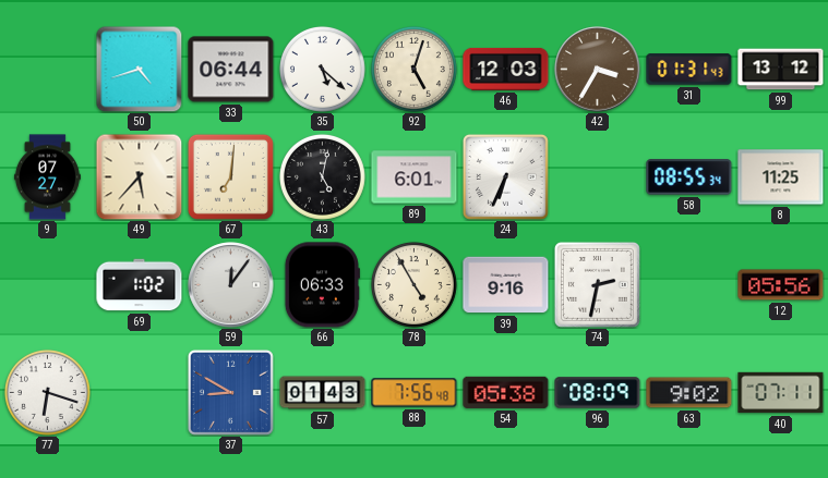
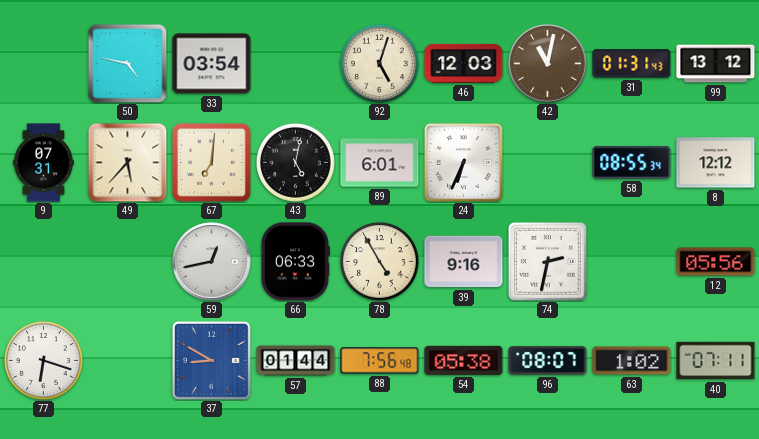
50: 4:42 -> 4:47 (127, 63)
33: 06:44 -> 03:54 (212, 64)
35: 5:22 -> none (322, 69)
42: 3:35 -> 11:02 (548, 64)
9: 07:27 -> 07:31 (43, 163)
8: 11:25 -> 12:12 (716, 163)
69: 1:02 -> none (140, 285)
59: 12:06 -> 12:43 (212, 262)
57: 01:43 -> 01:44 (296, 361)
96: 08:09 -> 08:07 (548, 361)
63: 9:02 -> 1:02 (632, 361)
